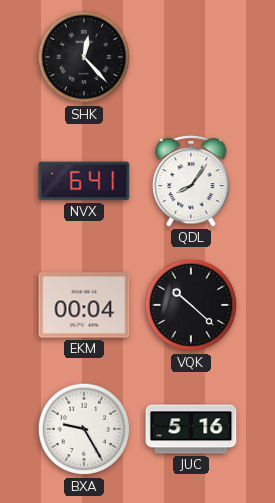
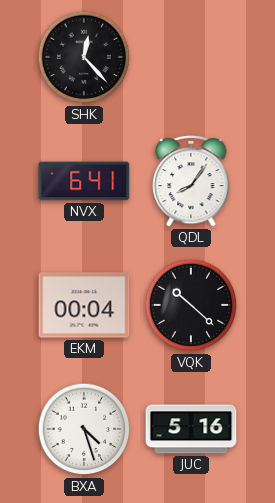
BXA: 9:25 -> 4:27 (84, 429)
